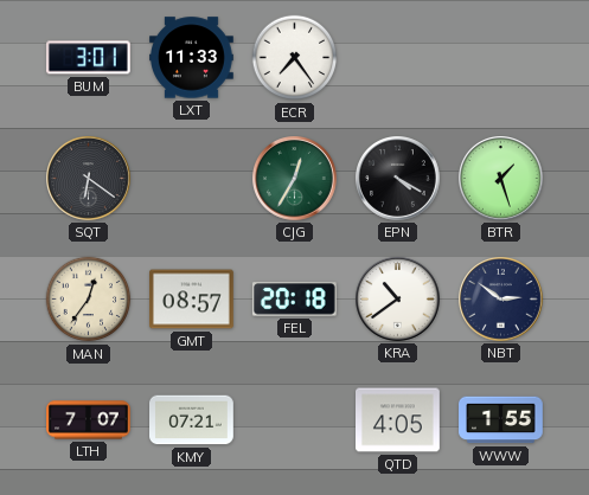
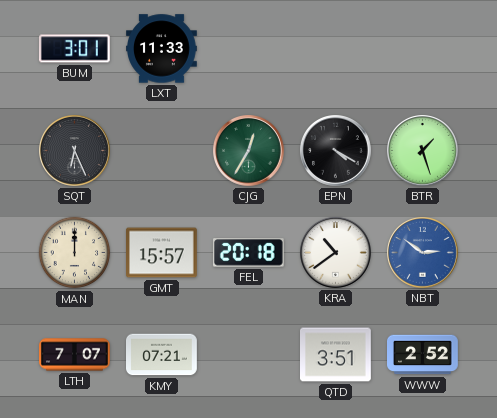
ECR: 7:24 -> none (295, 58)
SQT: 6:21 -> 6:26 (75, 151)
MAN: 12:36 -> 12:00 (75, 253)
GMT: 08:57 -> 15:57 (162, 253)
NBT dial: navy -> blue (423, 253)
QTD: 4:05 -> 3:51 (336, 355)
WWW: 1:55 -> 2:52 (423, 355)
